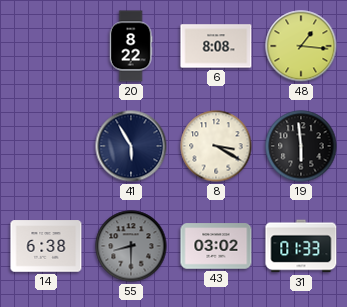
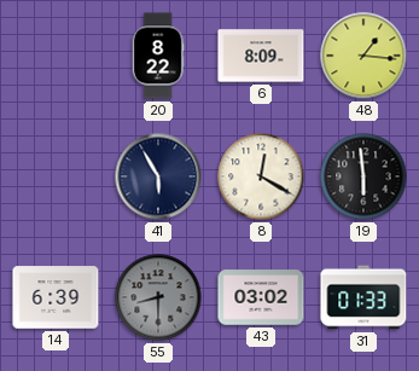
6: 8:08 -> 8:09 (261, 56)
8: 3:20 -> 12:20 (261, 176)
14: 6:38 -> 6:39 (56, 297)
